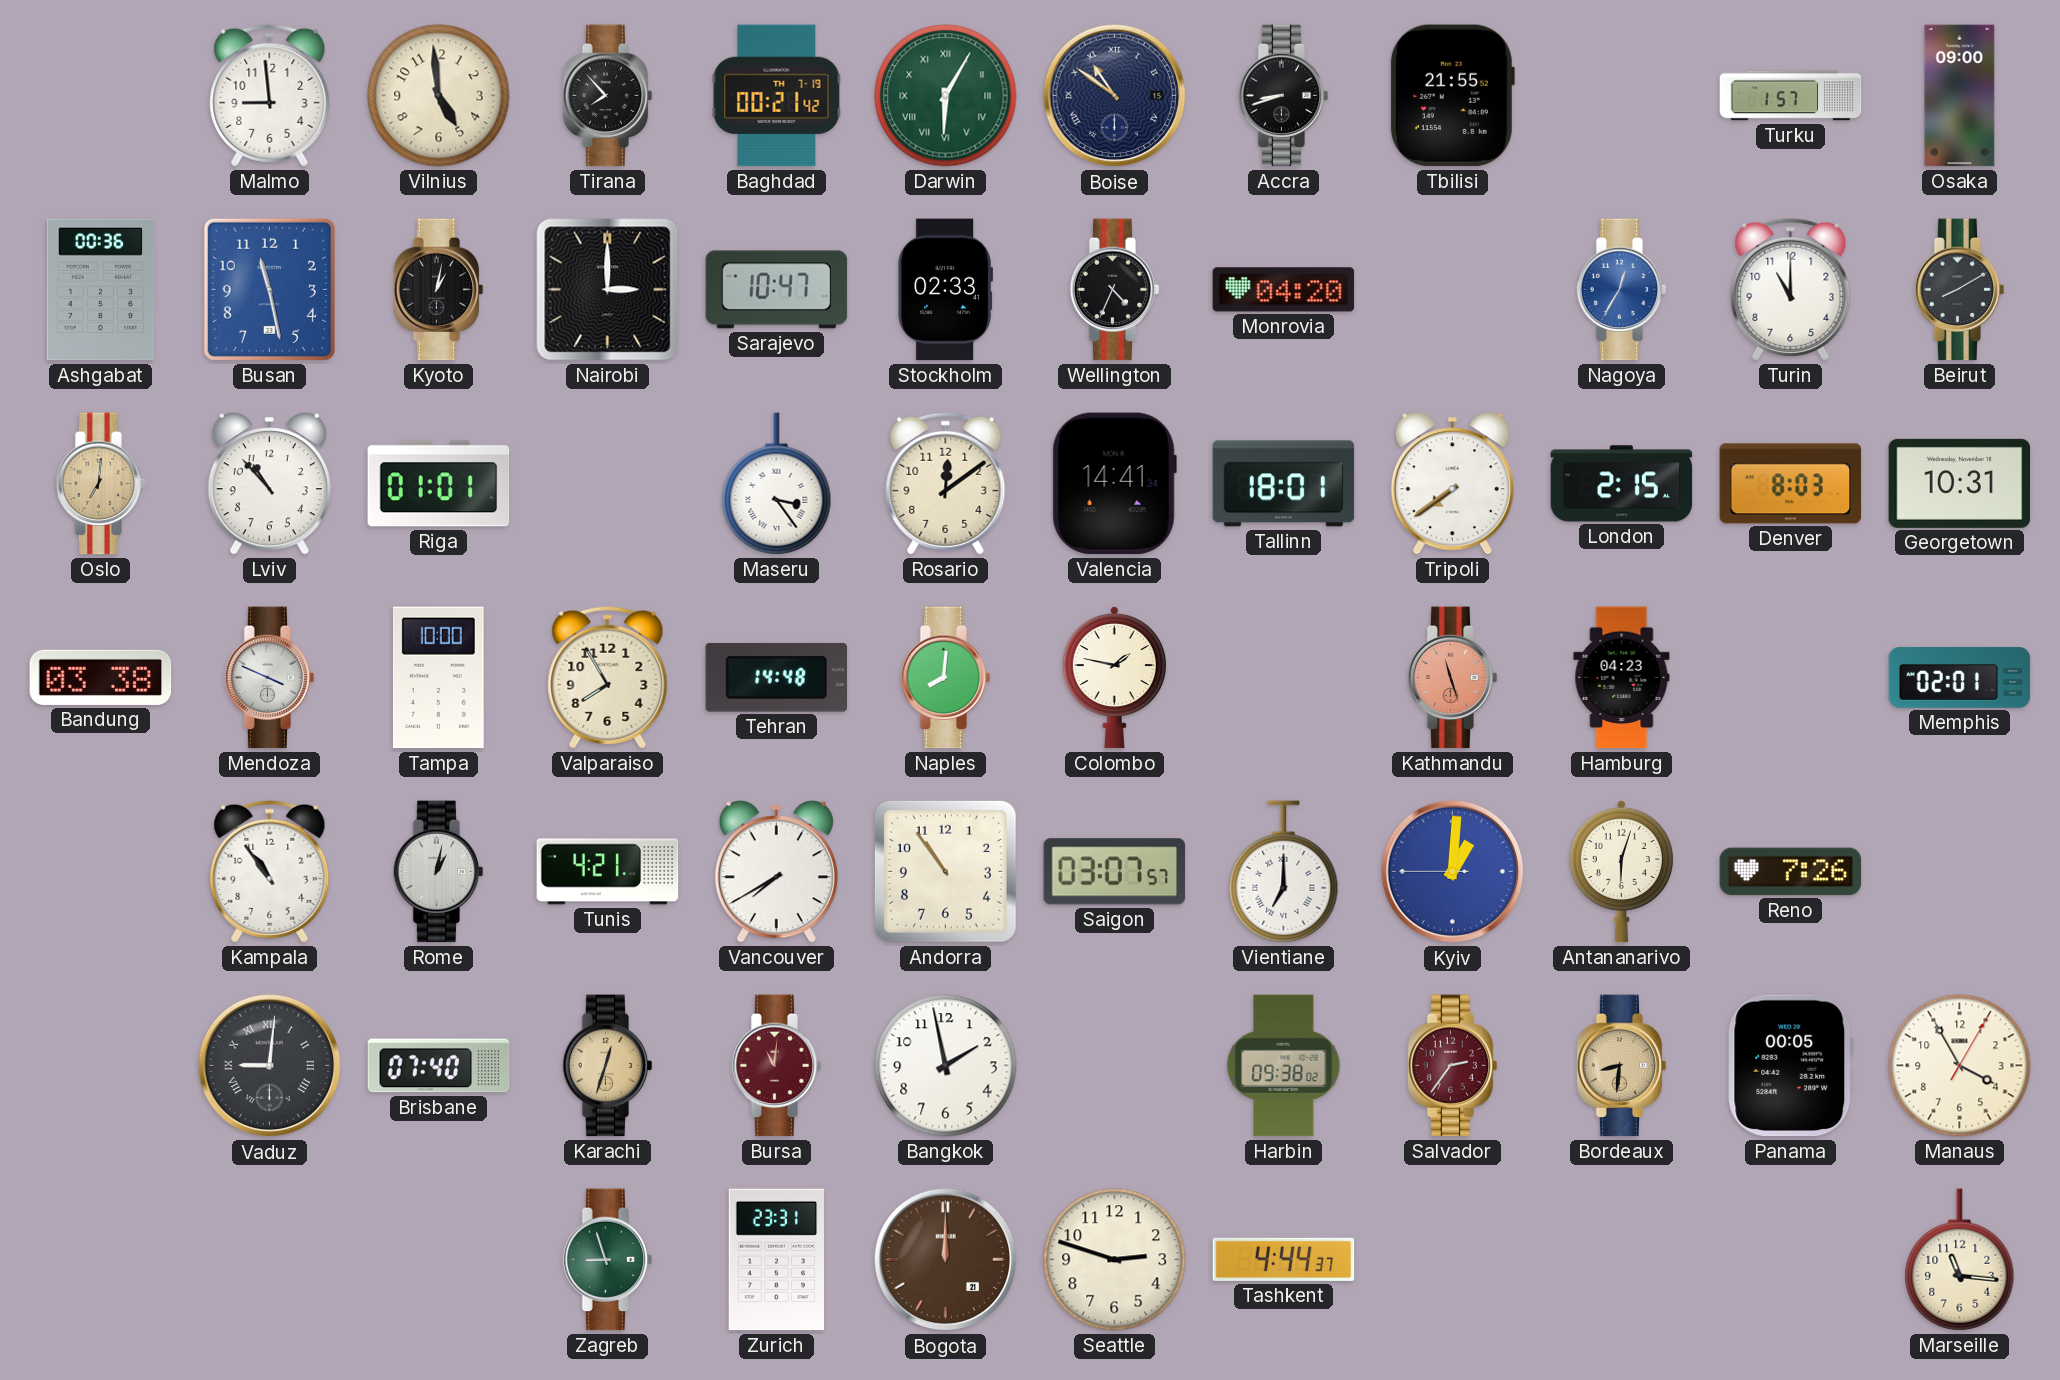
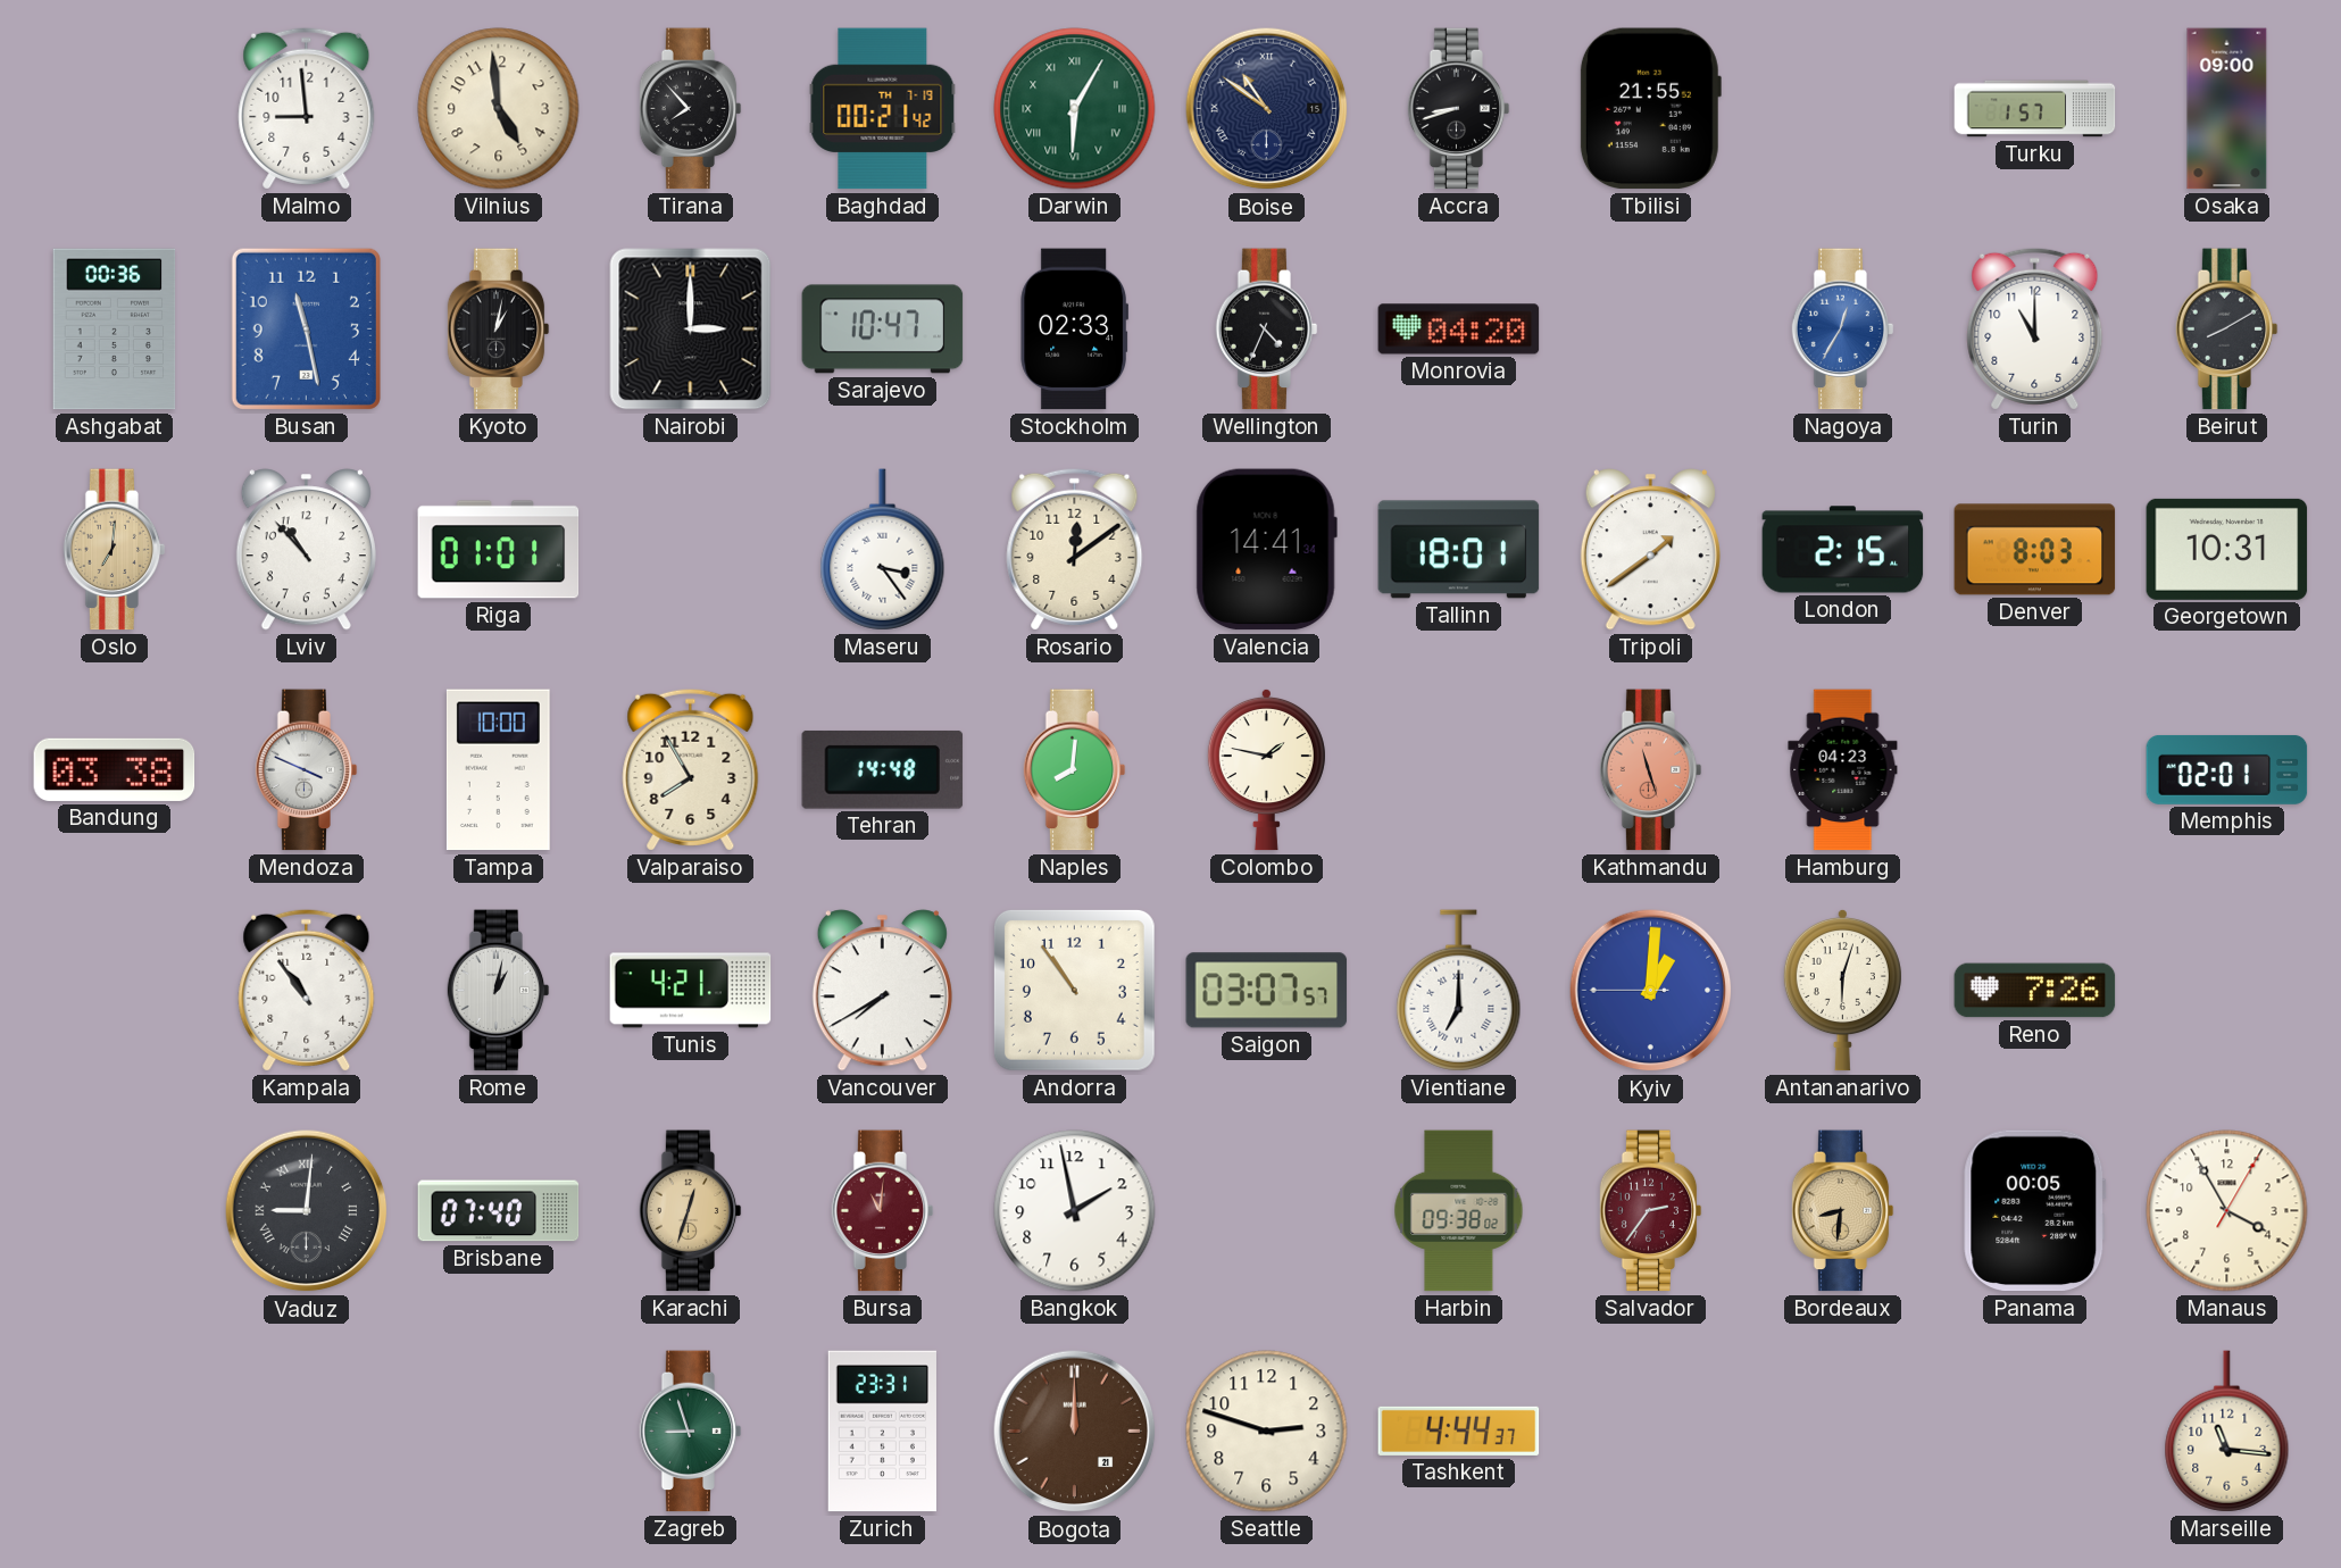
Tripoli: 7:39 -> 1:39 (1650, 550)
